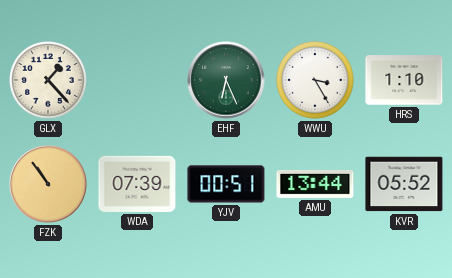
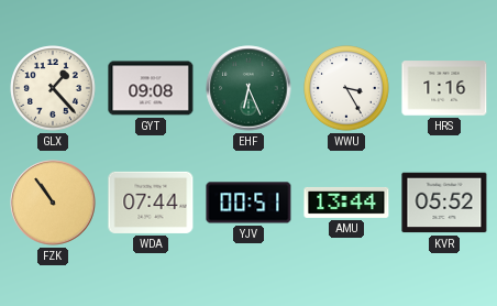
GYT: none -> 09:08 (151, 88)
HRS: 1:10 -> 1:16 (444, 88)
WDA: 07:39 -> 07:44 (151, 203)
